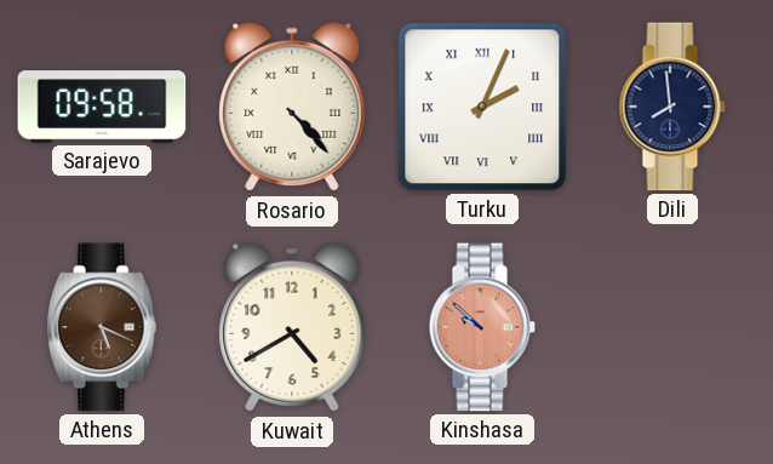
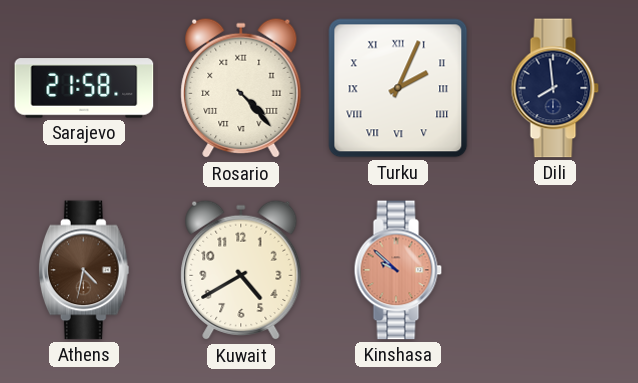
Sarajevo: 09:58 -> 21:58 (84, 88)
Athens: 5:19 -> 4:32 (84, 270)
